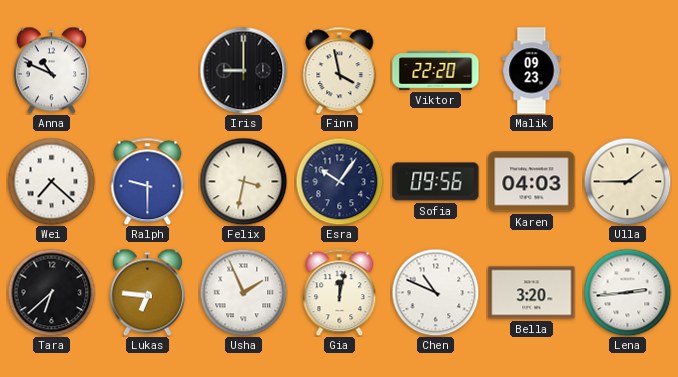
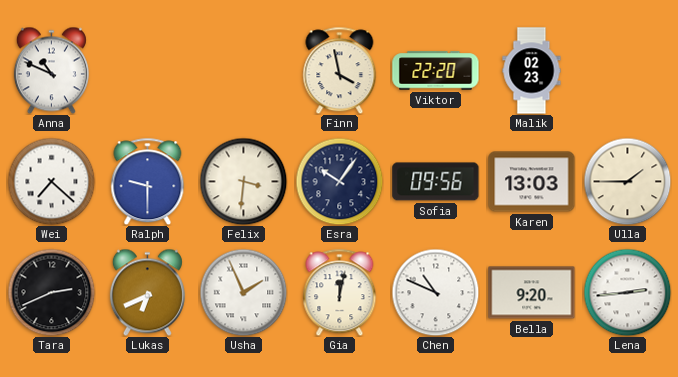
Iris: 9:00 -> none (243, 70)
Malik: 09:23 -> 02:23 (532, 71)
Felix: 3:32 -> 3:31 (243, 181)
Karen: 04:03 -> 13:03 (532, 182)
Tara: 6:38 -> 2:41 (51, 292)
Lukas: 6:46 -> 6:41 (147, 292)
Bella: 3:20 -> 9:20 (532, 293)
